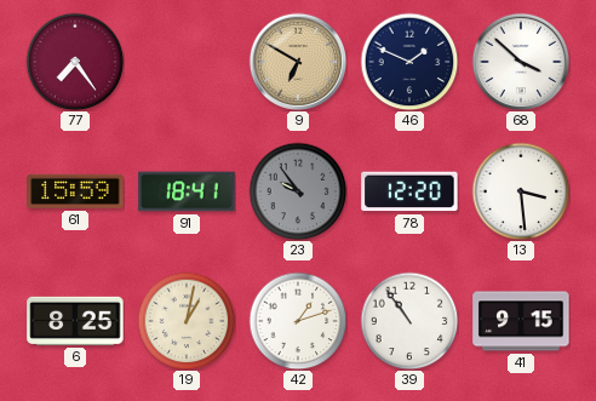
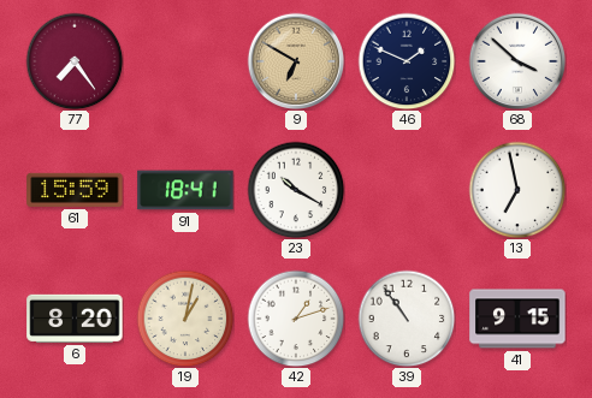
23: 9:54 -> 10:20 (296, 190)
23 dial: grey -> white (296, 190)
78: 12:20 -> none (409, 191)
13: 3:29 -> 6:58 (517, 190)
6: 8:25 -> 8:20 (75, 319)
